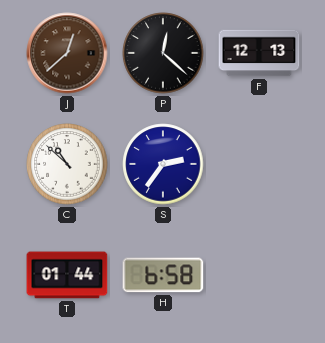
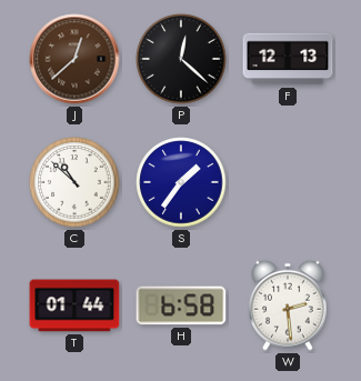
S: 2:36 -> 1:36 (181, 182)
W: none -> 2:29 (288, 305)
